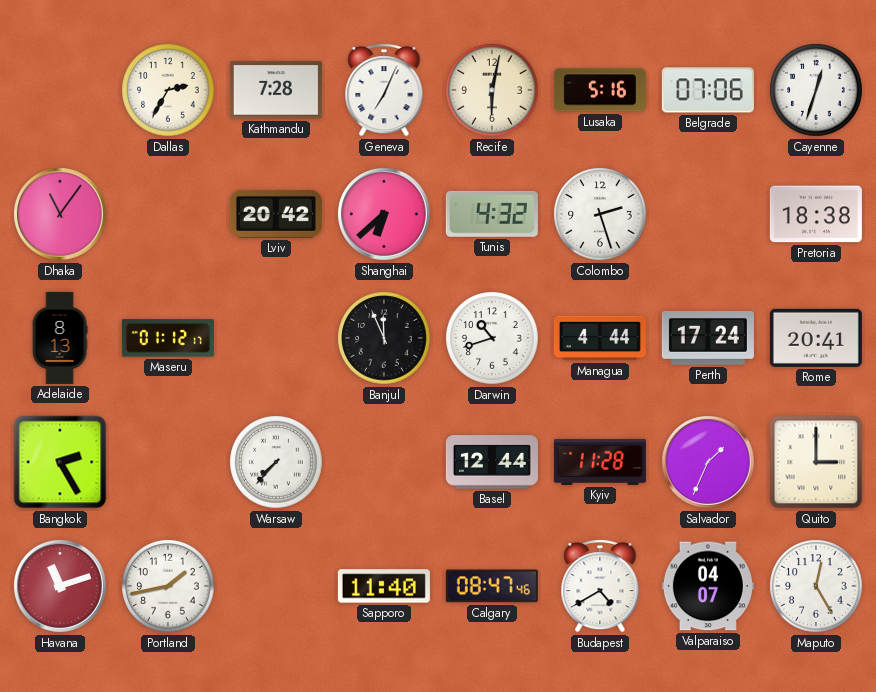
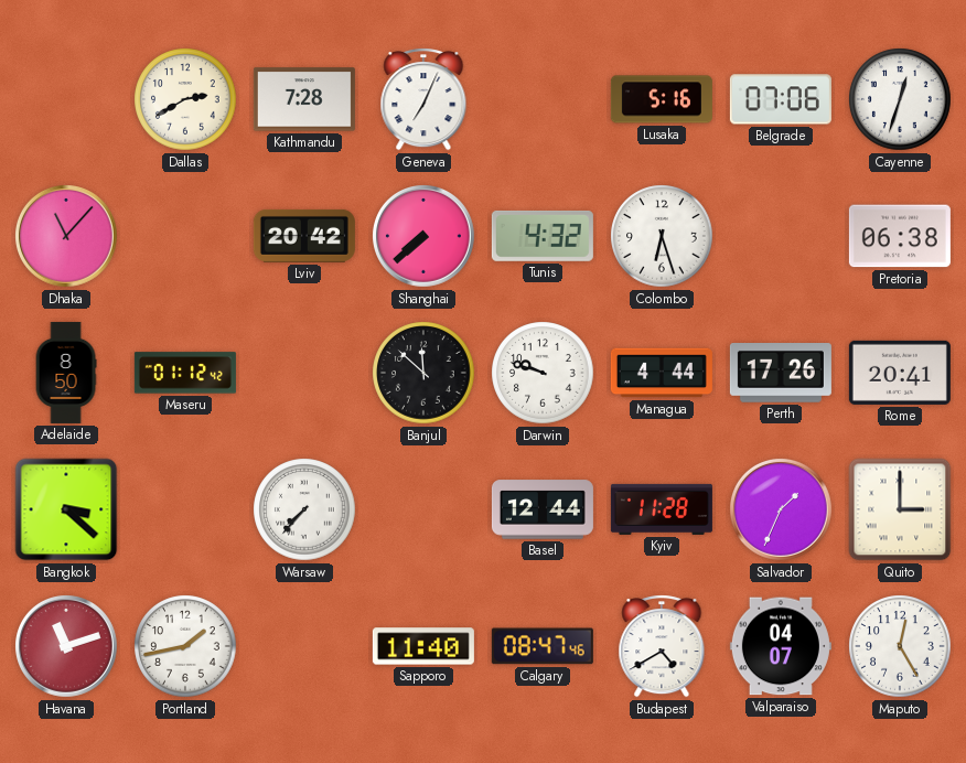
Dallas: 2:35 -> 2:40 (185, 99)
Recife: 6:02 -> none (492, 90)
Dhaka: 11:06 -> 11:07 (67, 237)
Shanghai: 6:38 -> 7:38 (425, 237)
Colombo: 2:27 -> 6:27 (662, 236)
Pretoria: 18:38 -> 06:38 (900, 236)
Adelaide: 8:13 -> 8:50 (66, 373)
Maseru: 01:12:17 -> 01:12:42 (185, 373)
Banjul: 11:56 -> 11:52 (423, 373)
Darwin: 10:42 -> 9:48 (543, 373)
Perth: 17:24 -> 17:26 (781, 374)
Bangkok: 2:25 -> 3:22 (66, 509)
